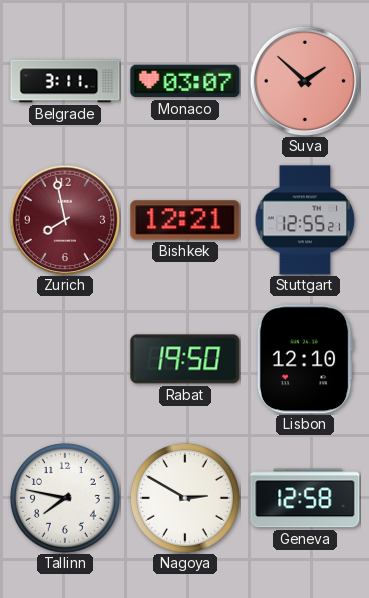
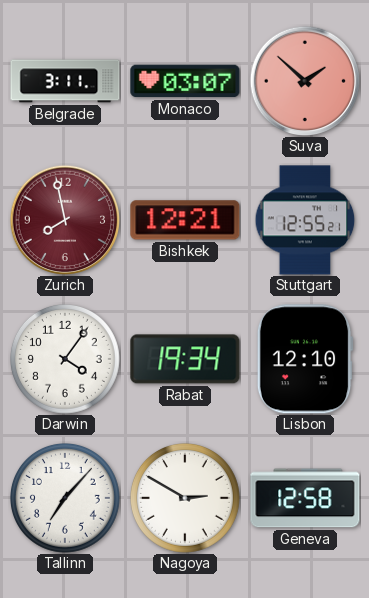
Darwin: none -> 4:06 (65, 359)
Rabat: 19:50 -> 19:34 (185, 359)
Tallinn: 7:47 -> 7:07 (65, 498)
